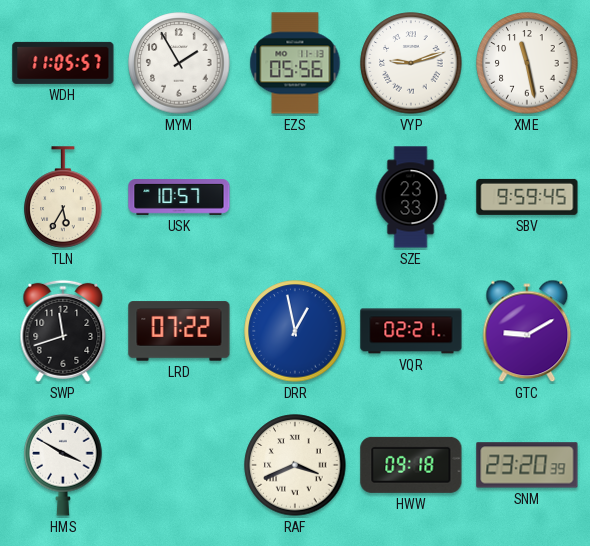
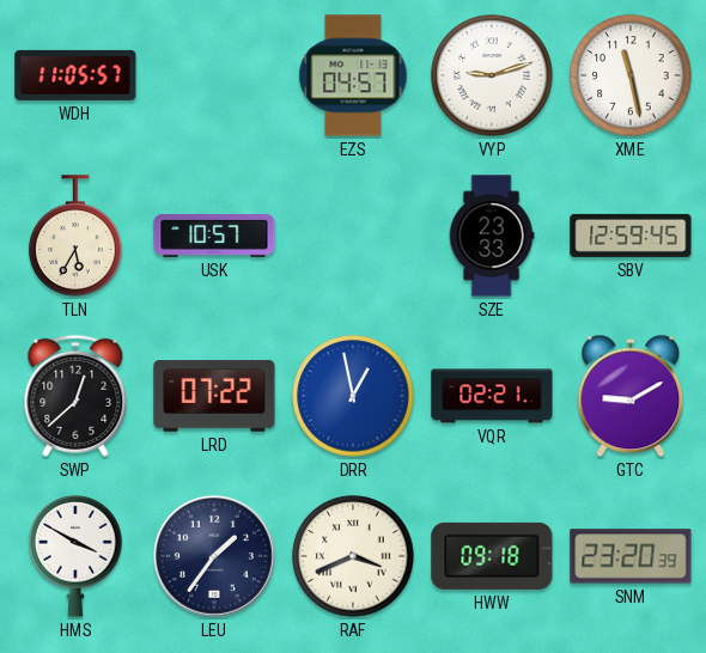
MYM: 1:55 -> none (179, 63)
EZS: 05:56 -> 04:57 (353, 75)
SBV: 9:59 -> 12:59 (631, 236)
SWP: 11:42 -> 12:38 (75, 396)
LEU: none -> 1:36 (214, 557)
